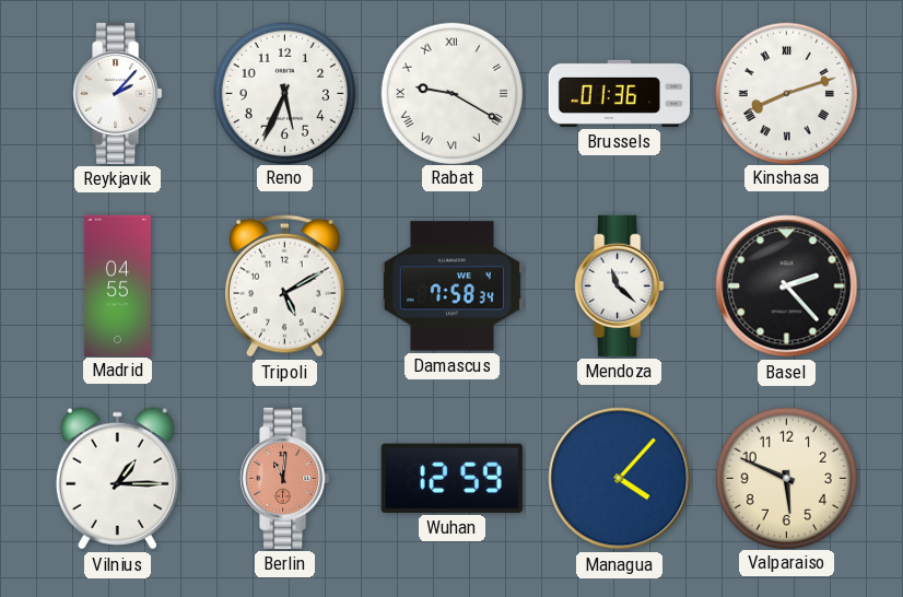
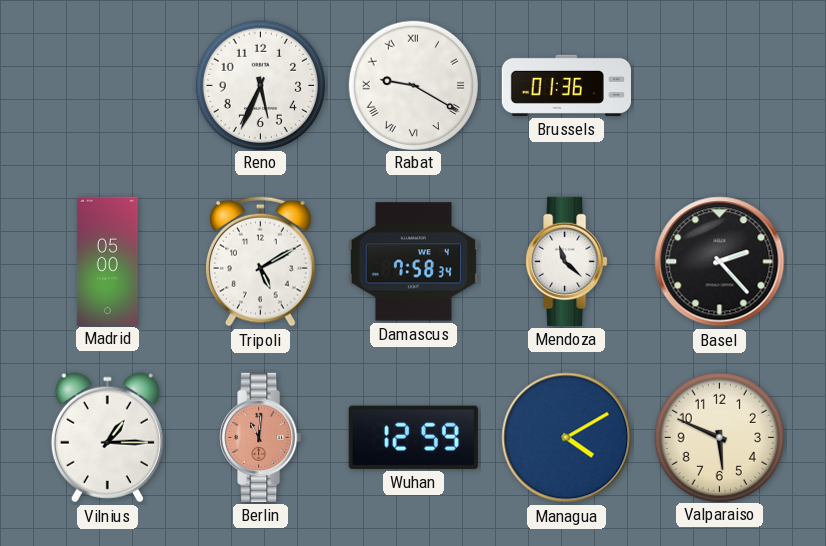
Reykjavik: 2:07 -> none (118, 93)
Kinshasa: 8:12 -> none (786, 93)
Madrid: 04:55 -> 05:00 (107, 261)
Managua: 4:07 -> 4:10 (567, 438)
